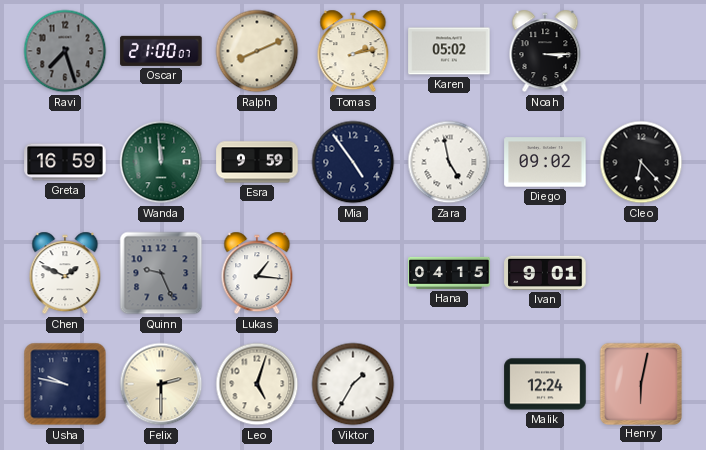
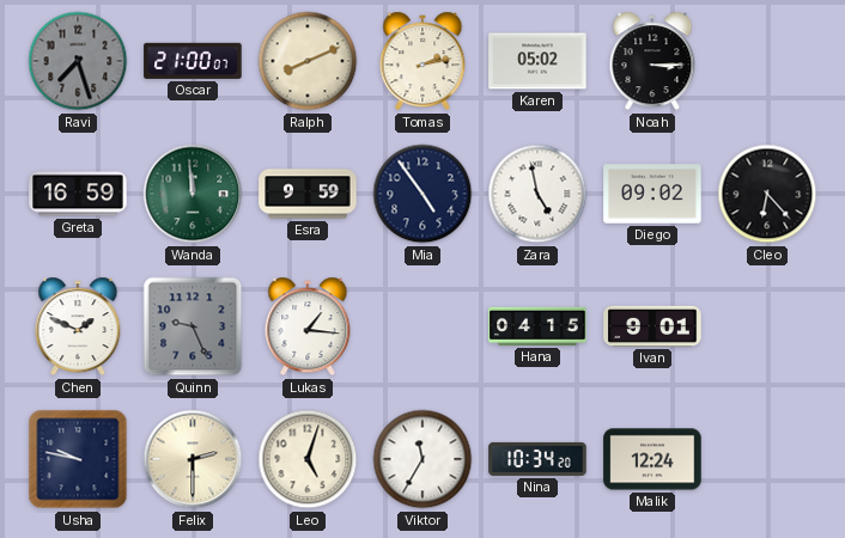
Viktor: 1:35 -> 11:35 (423, 459)
Nina: none -> 10:34 (537, 459)
Henry: 6:02 -> none (640, 383)
